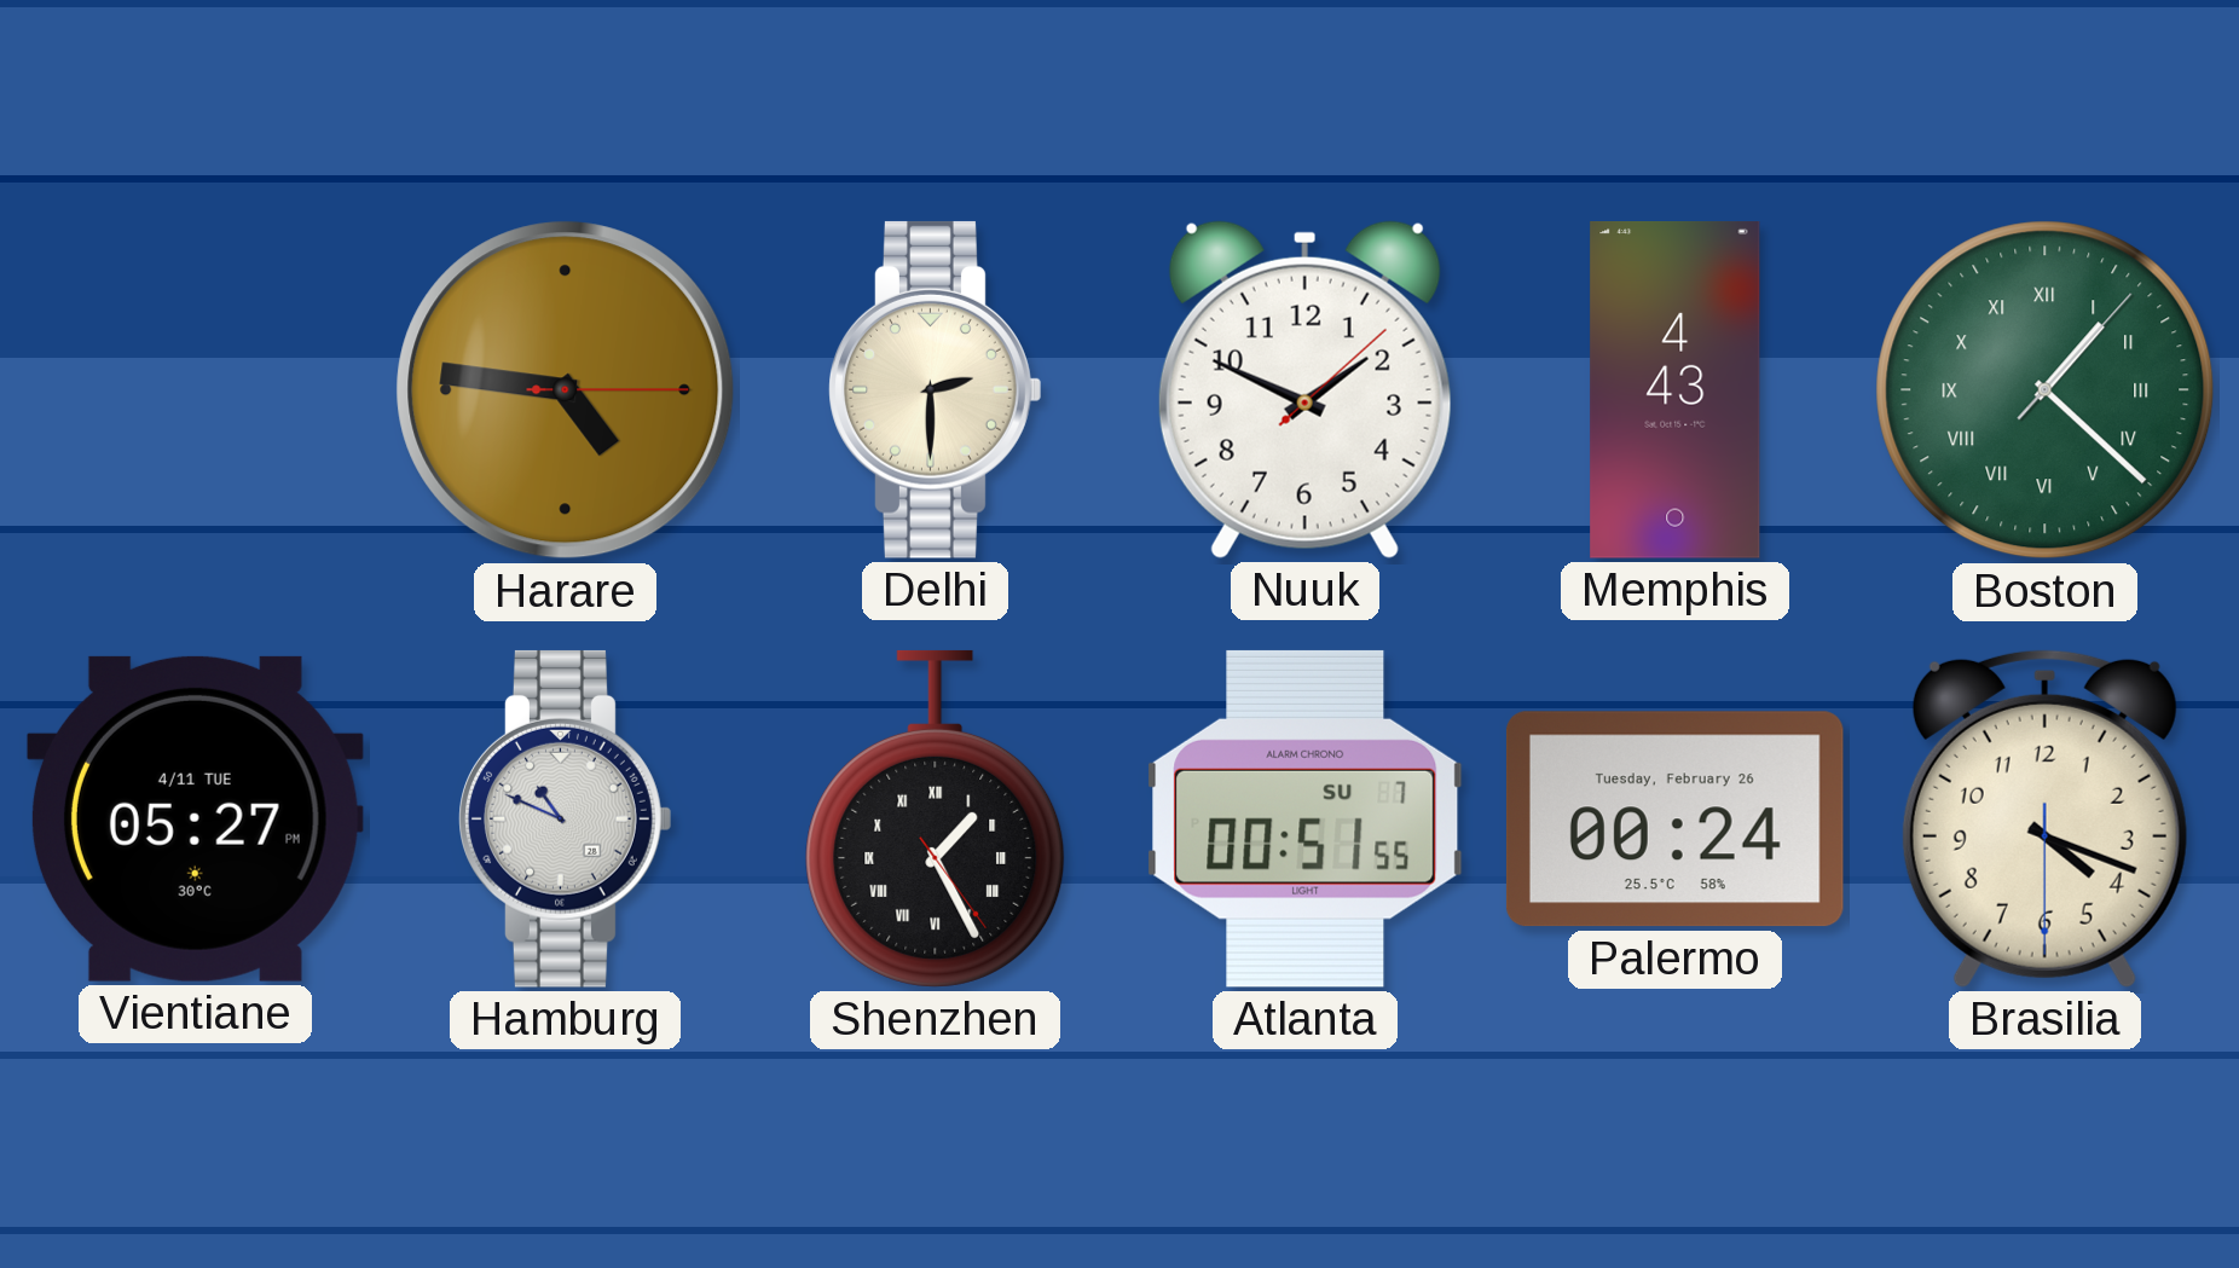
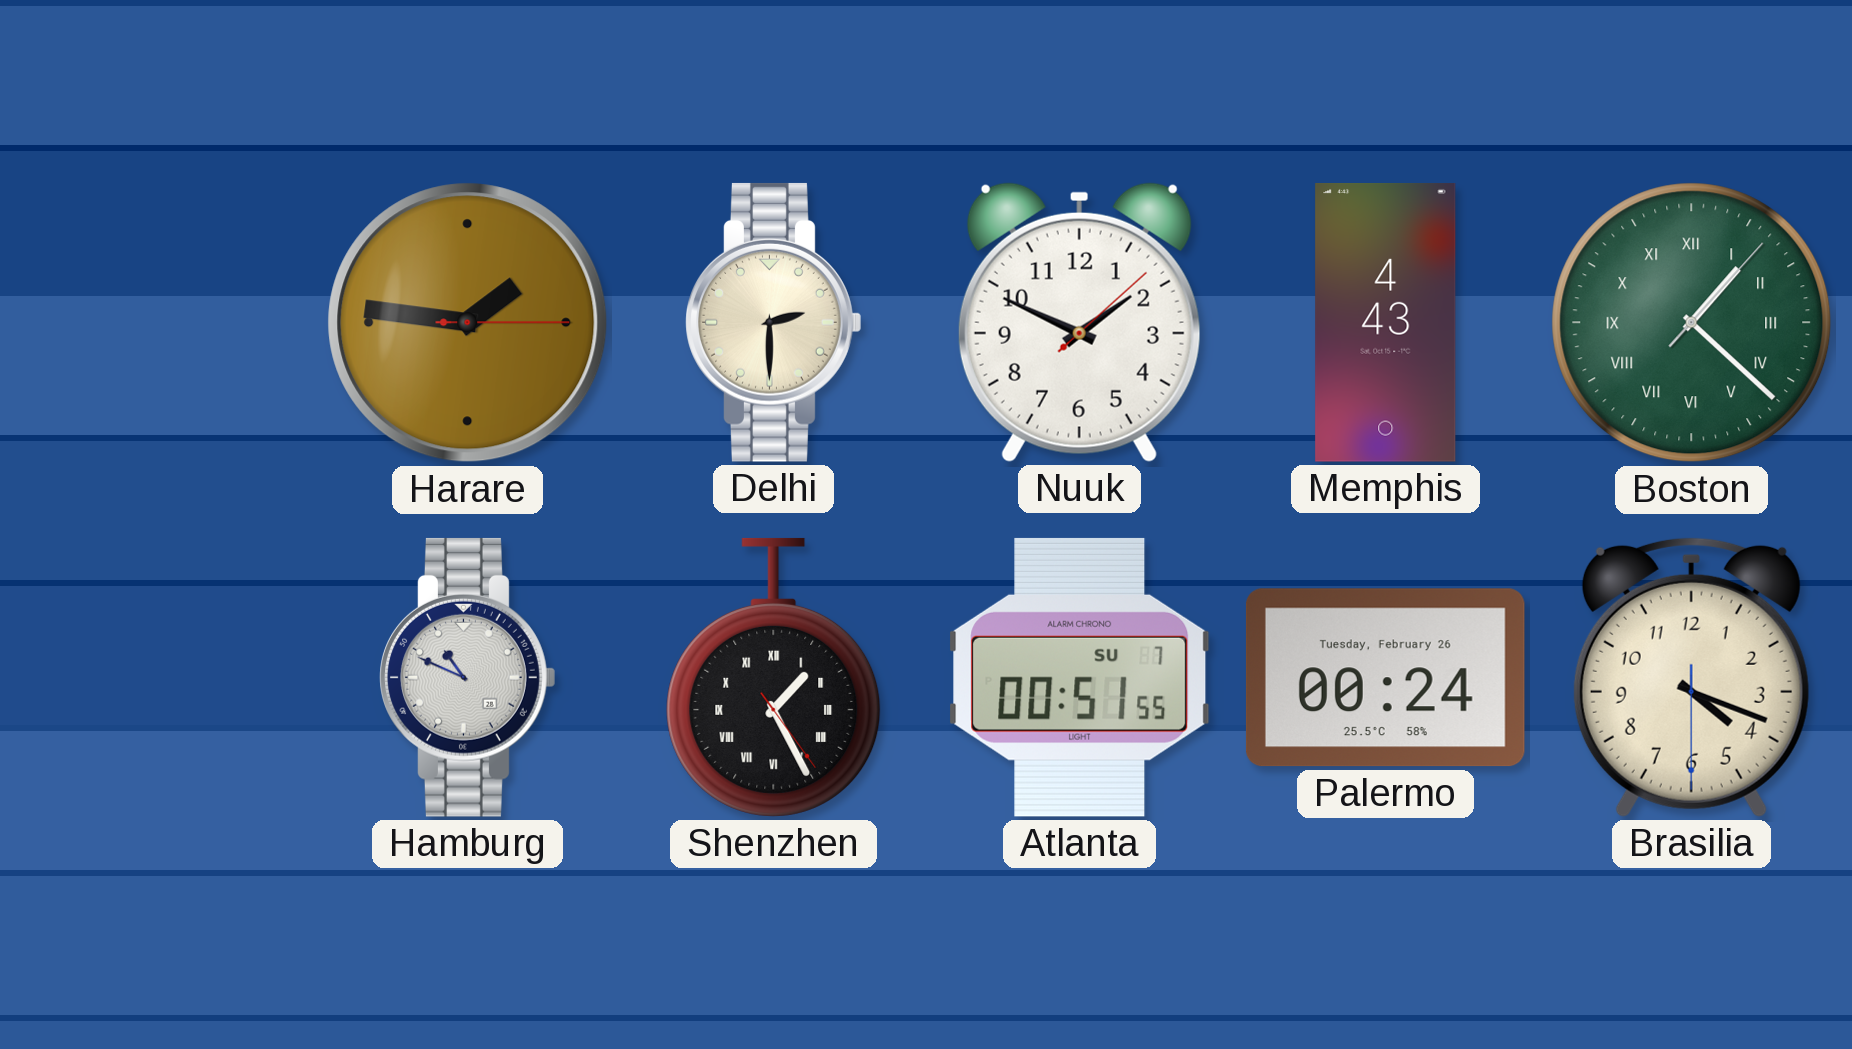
Harare: 4:46 -> 1:46 (468, 323)
Vientiane: 05:27 -> none (195, 818)
